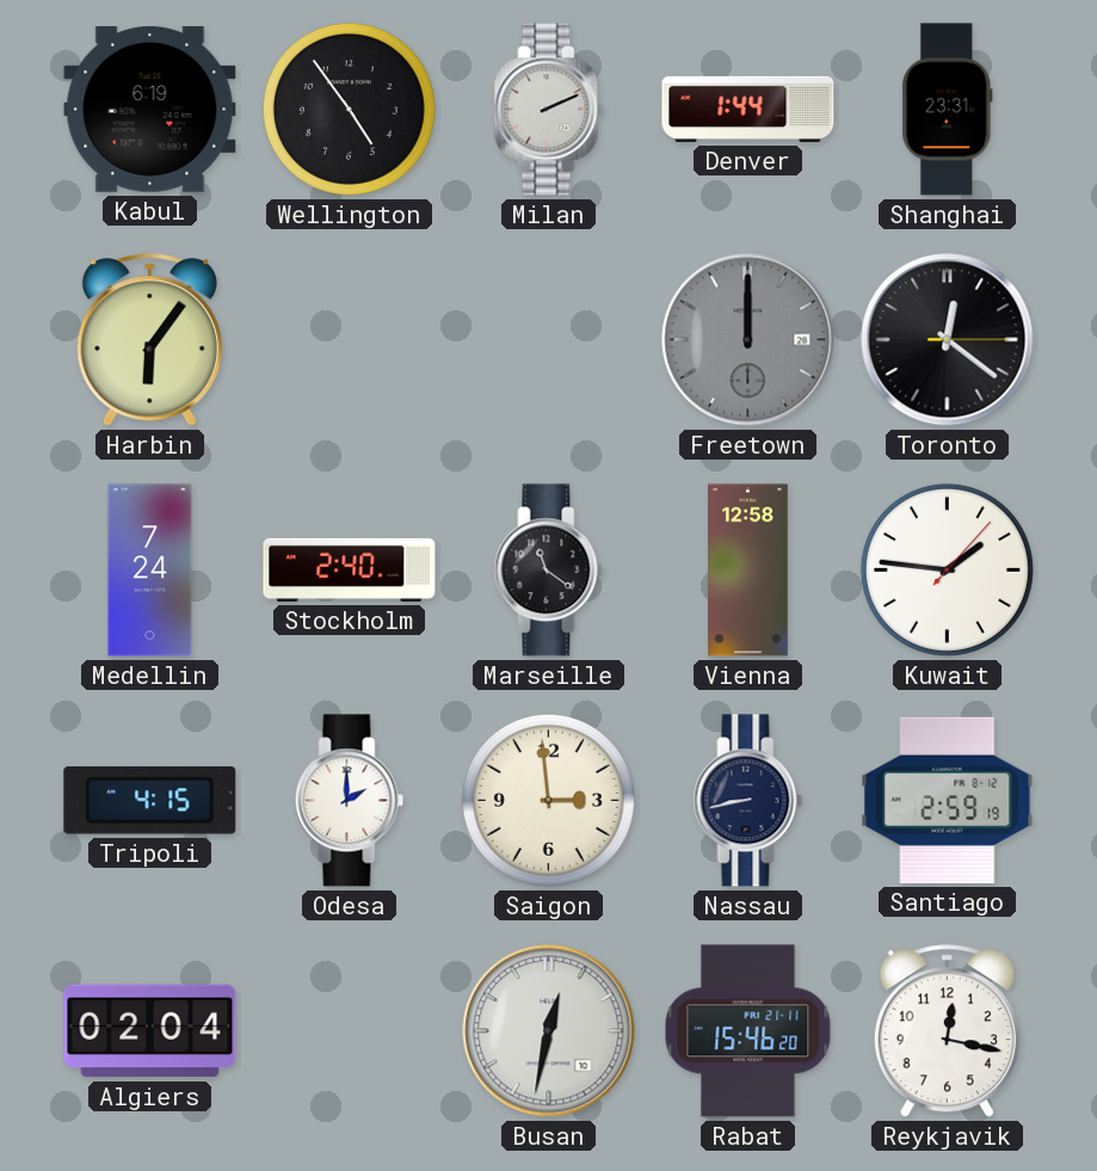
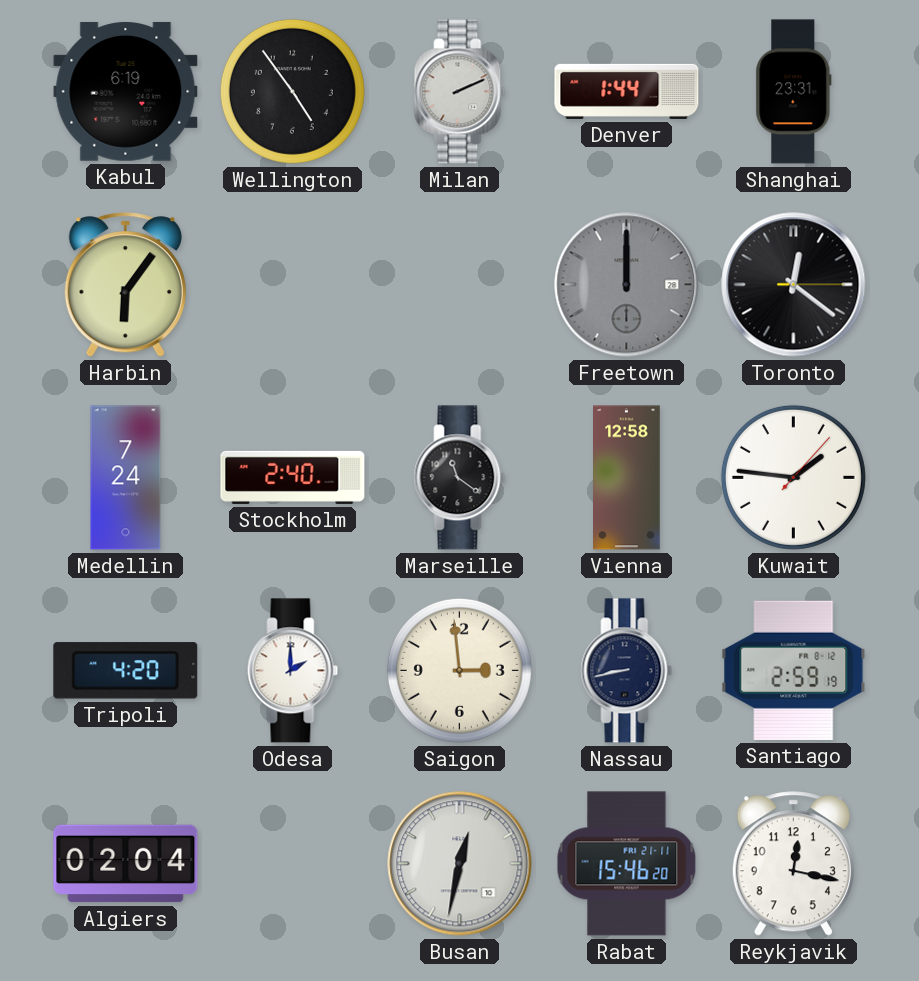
Tripoli: 4:15 -> 4:20 (126, 671)
